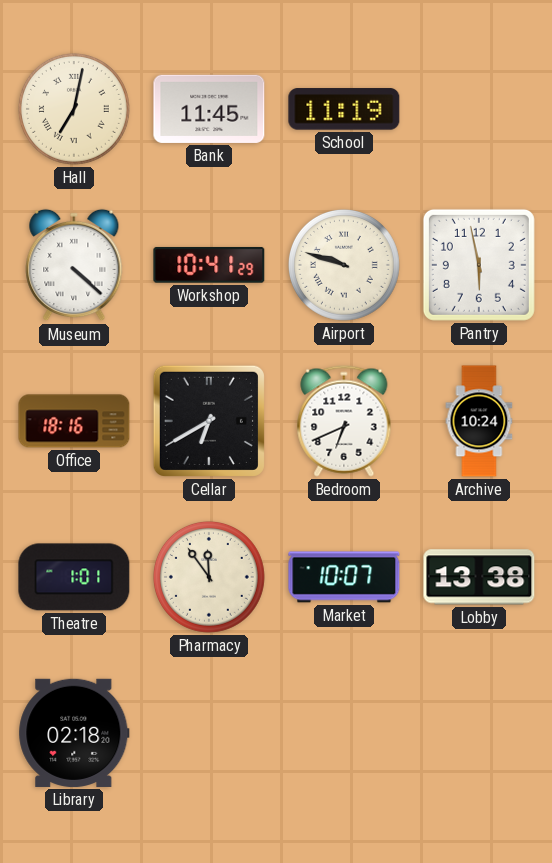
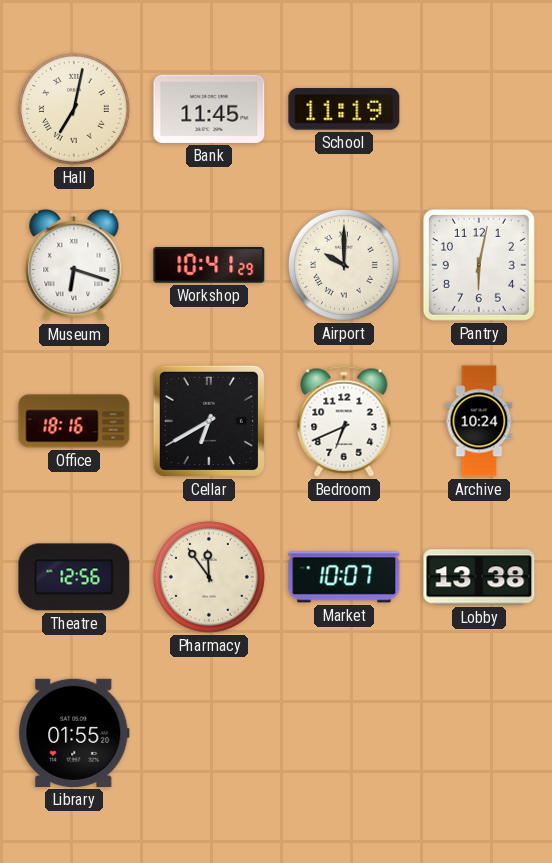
Museum: 4:22 -> 6:18 (74, 265)
Airport: 9:48 -> 10:00 (344, 265)
Pantry: 5:58 -> 6:02 (479, 265)
Theatre: 1:01 -> 12:56 (74, 577)
Library: 02:18 -> 01:55 (74, 733)
